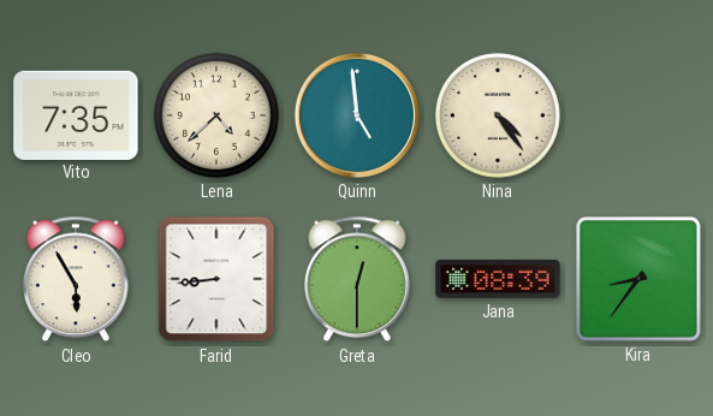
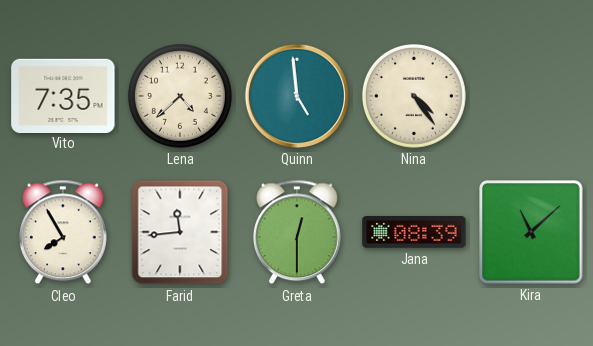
Cleo: 5:55 -> 7:55 (63, 232)
Farid: 8:44 -> 11:44 (180, 232)
Kira: 8:36 -> 11:08 (531, 232)
